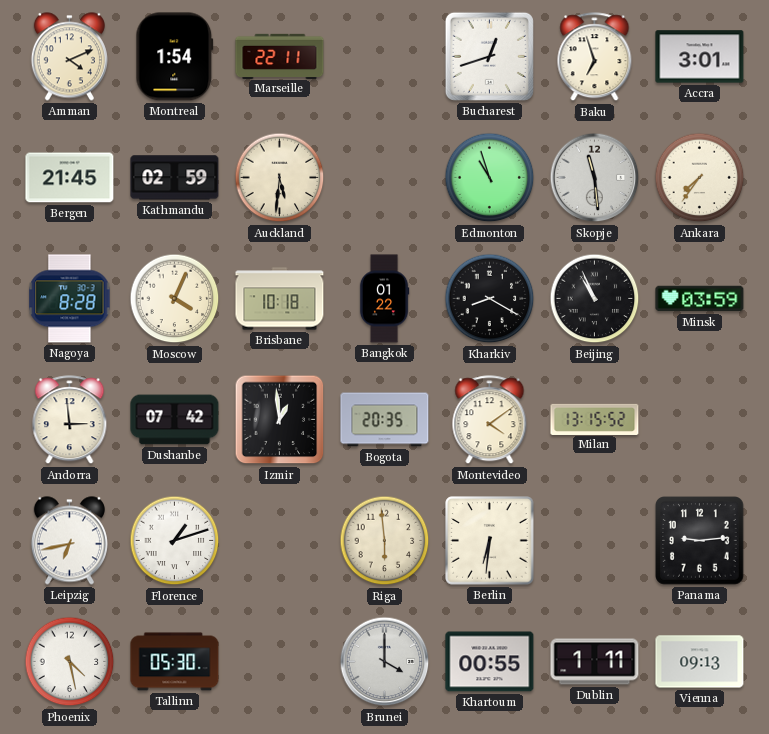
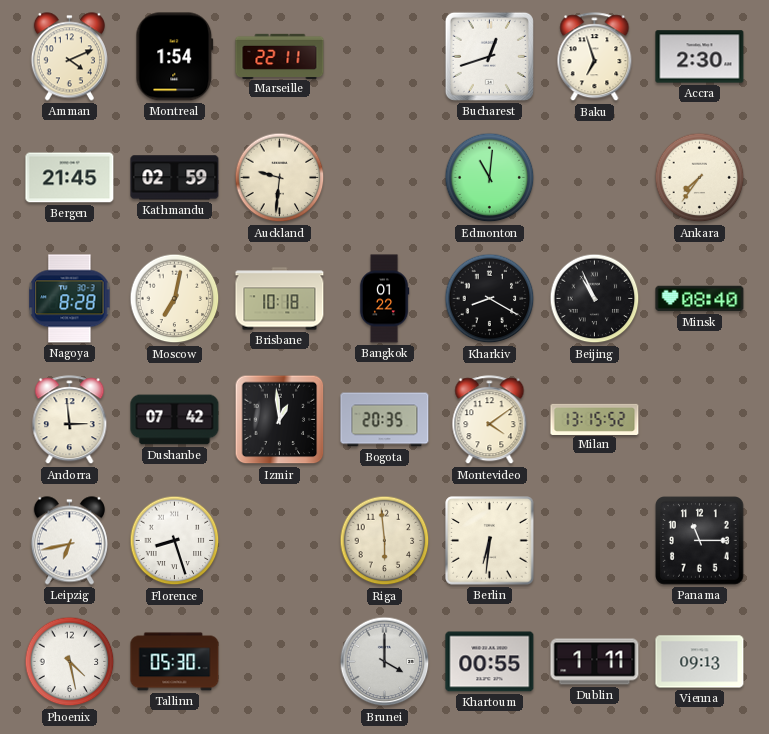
Accra: 3:01 -> 2:30 (700, 57)
Auckland: 5:31 -> 9:31 (280, 178)
Edmonton: 10:57 -> 11:01 (490, 178)
Skopje: 11:29 -> none (595, 178)
Moscow: 4:04 -> 7:02 (175, 299)
Minsk: 03:59 -> 08:40 (700, 299)
Florence: 1:12 -> 8:27 (175, 541)
Panama: 9:14 -> 11:15 (700, 541)
